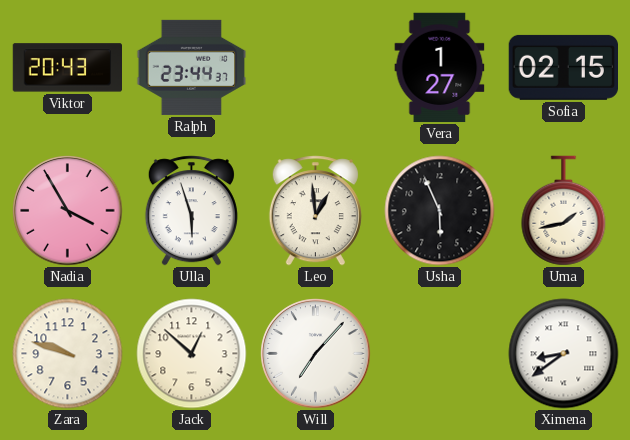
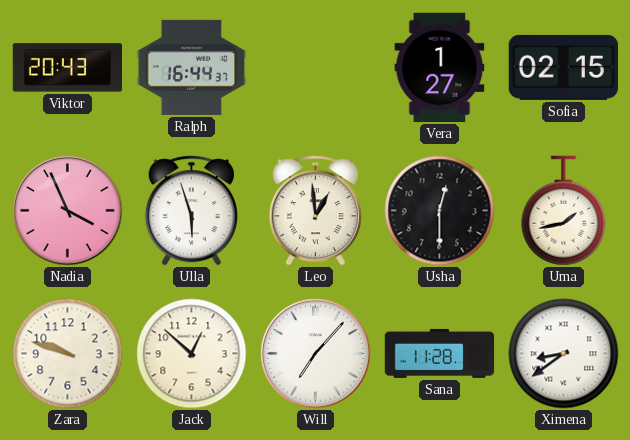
Ralph: 23:44 -> 16:44 (192, 67)
Nadia: 3:55 -> 3:56 (68, 211)
Usha: 5:56 -> 12:30 (440, 211)
Sana: none -> 11:28 (440, 353)
